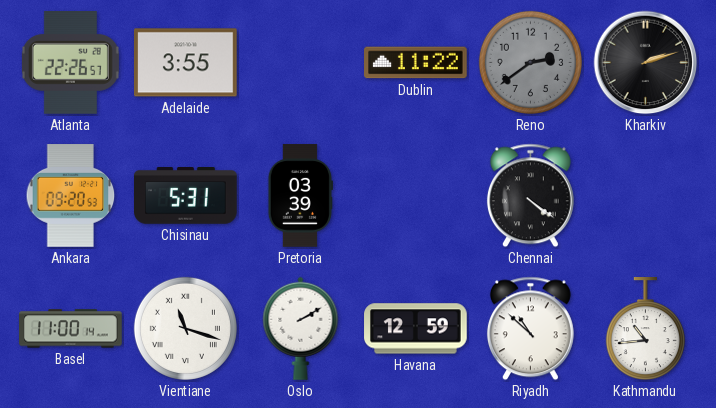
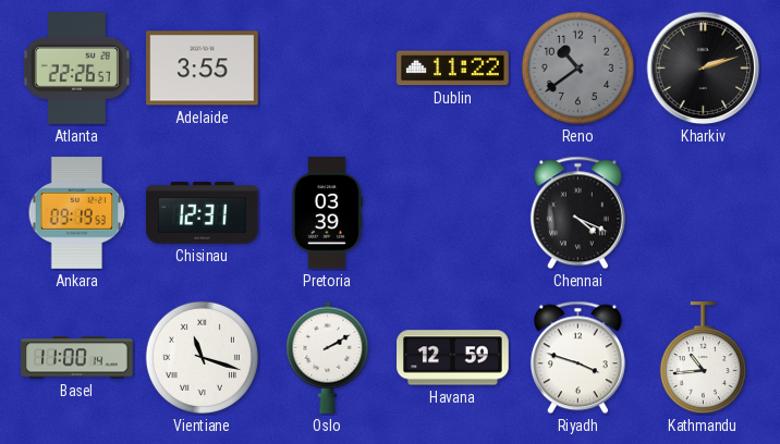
Reno: 2:39 -> 10:39 (577, 67)
Ankara: 09:20 -> 09:19 (77, 213)
Chisinau: 5:31 -> 12:31 (203, 213)
Chennai: 4:21 -> 4:19 (577, 213)
Riyadh: 10:52 -> 3:48 (577, 358)
